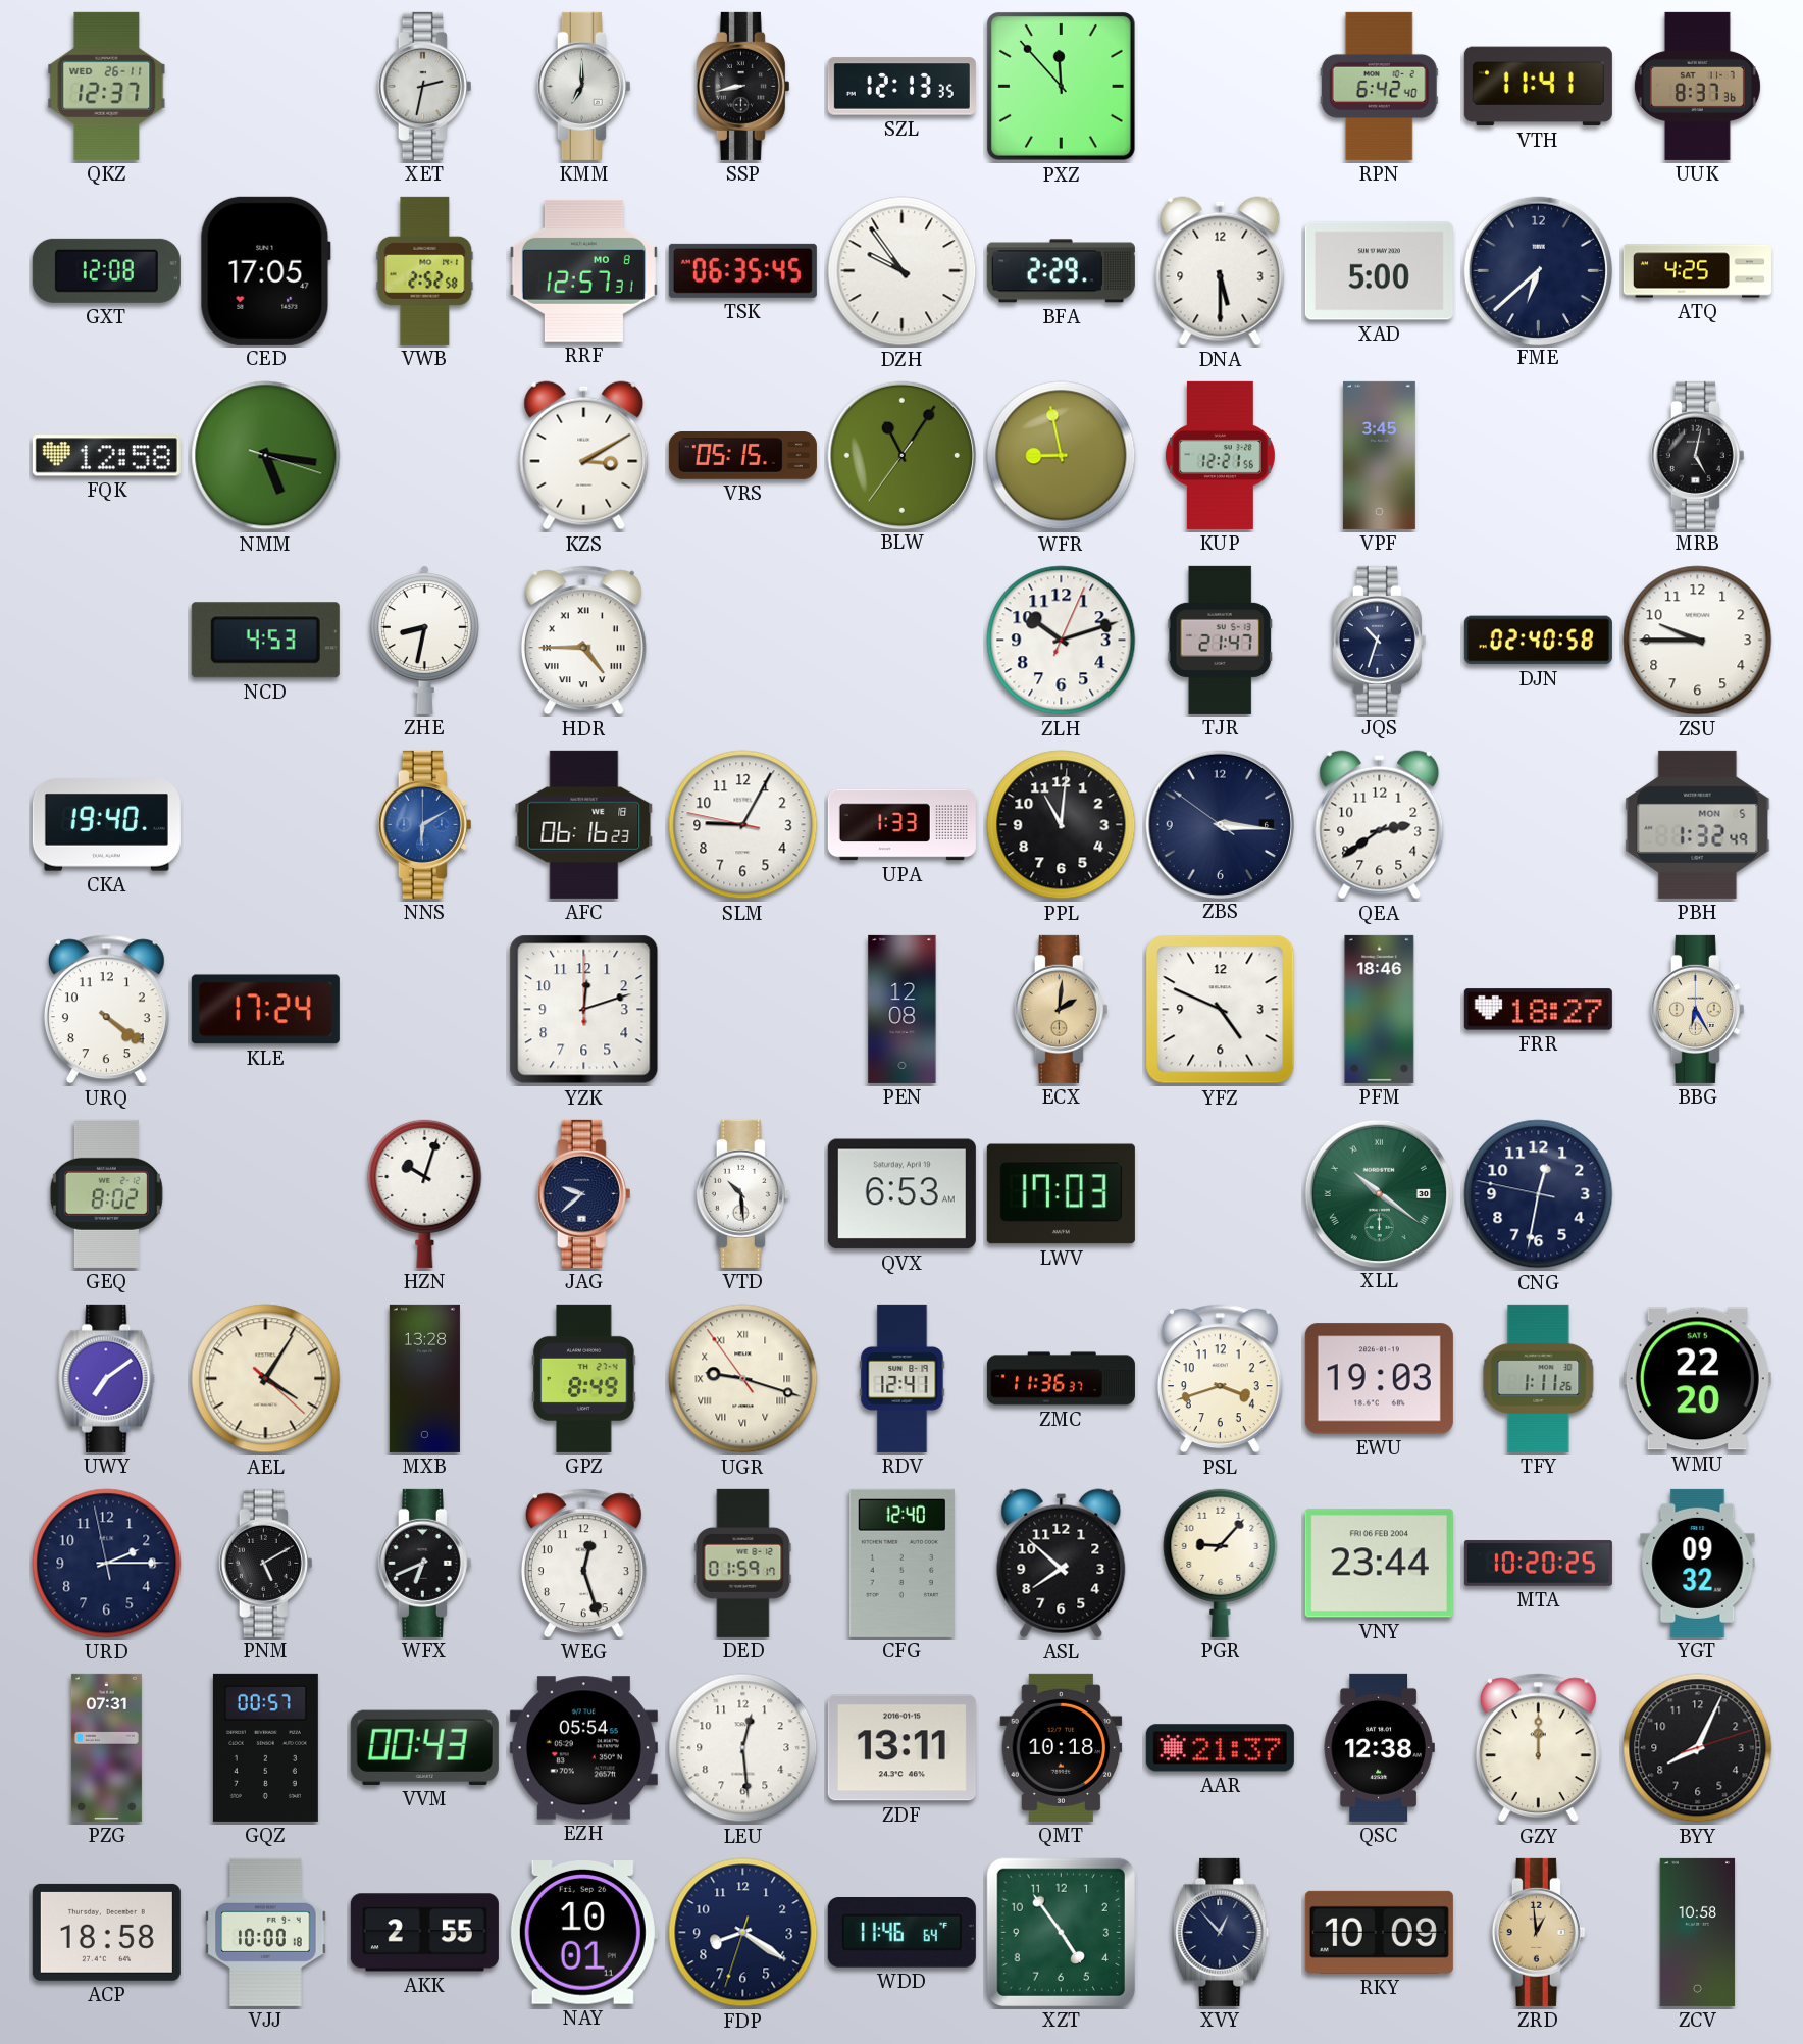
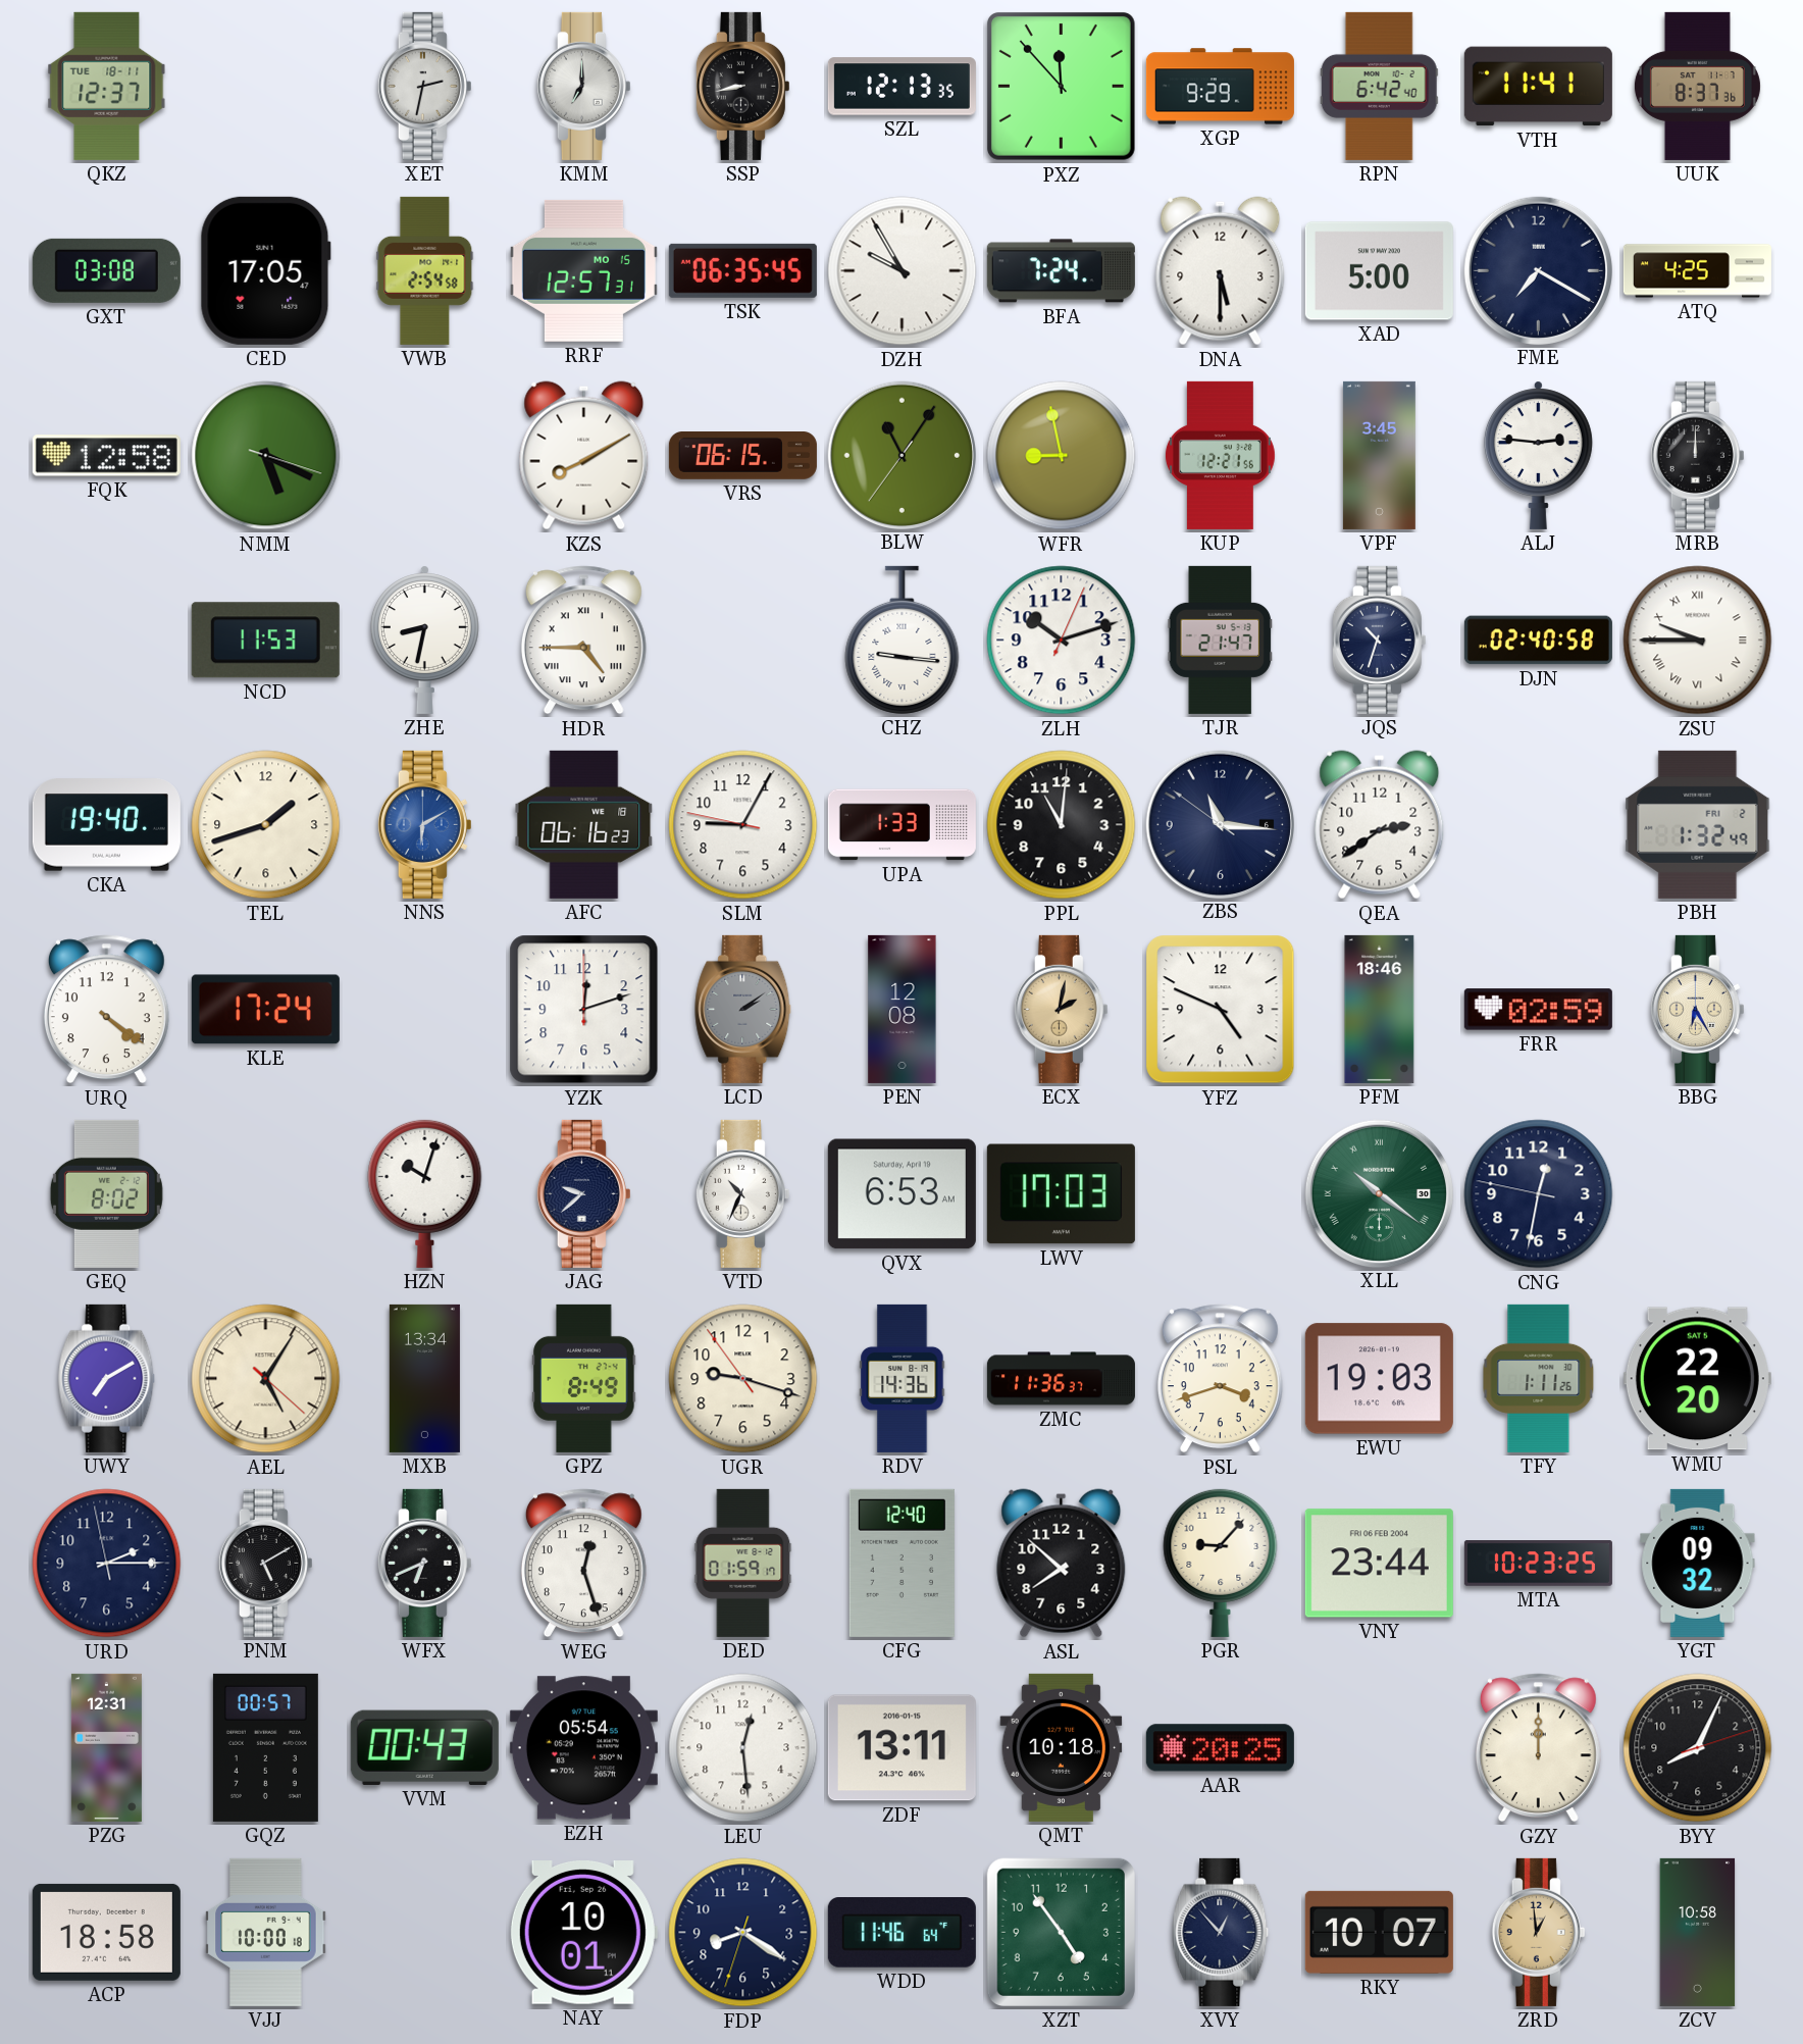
QKZ date: WED 26-11 -> TUE 18-11 (107, 86)
XGP: none -> 9:29 (1220, 87)
GXT: 12:08 -> 03:08 (106, 270)
VWB: 2:52 -> 2:54 (425, 270)
RRF date: MO 8 -> MO 15 (583, 270)
DZH: 9:54 -> 9:55 (903, 271)
BFA: 2:29 -> 7:24 (1061, 271)
FME: 6:38 -> 7:20 (1538, 270)
NMM: 5:16 -> 5:19 (266, 456)
KZS: 3:10 -> 8:10 (584, 456)
VRS: 05:15 -> 06:15 (742, 456)
ALJ: none -> 2:46 (1538, 455)
MRB: 5:02 -> 12:00 (1697, 455)
NCD: 4:53 -> 11:53 (265, 641)
CHZ: none -> 9:16 (903, 640)
ZSU numerals: Arabic -> Roman (1698, 641)
TEL: none -> 1:42 (266, 825)
ZBS: 3:15 -> 11:15 (1220, 824)
PBH date: MON 5 -> FRI 2 (1698, 824)
LCD: none -> 2:09 (743, 1009)
ECX: 2:01 -> 2:02 (1061, 1009)
FRR: 18:27 -> 02:59 (1538, 1010)
VTD: 10:29 -> 10:34 (742, 1193)
UWY: 7:09 -> 7:10 (107, 1378)
AEL: 4:05 -> 5:05 (266, 1379)
MXB: 13:28 -> 13:34 (424, 1378)
UGR numerals: Roman -> Arabic (743, 1379)
RDV: 12:41 -> 14:36 (903, 1378)
MTA: 10:20 -> 10:23 (1538, 1564)
PZG: 07:31 -> 12:31 (106, 1747)
AAR: 21:37 -> 20:25 (1220, 1748)
QSC: 12:38 -> none (1379, 1747)
AKK: 2:55 -> none (424, 1933)
RKY: 10:09 -> 10:07 (1379, 1932)
